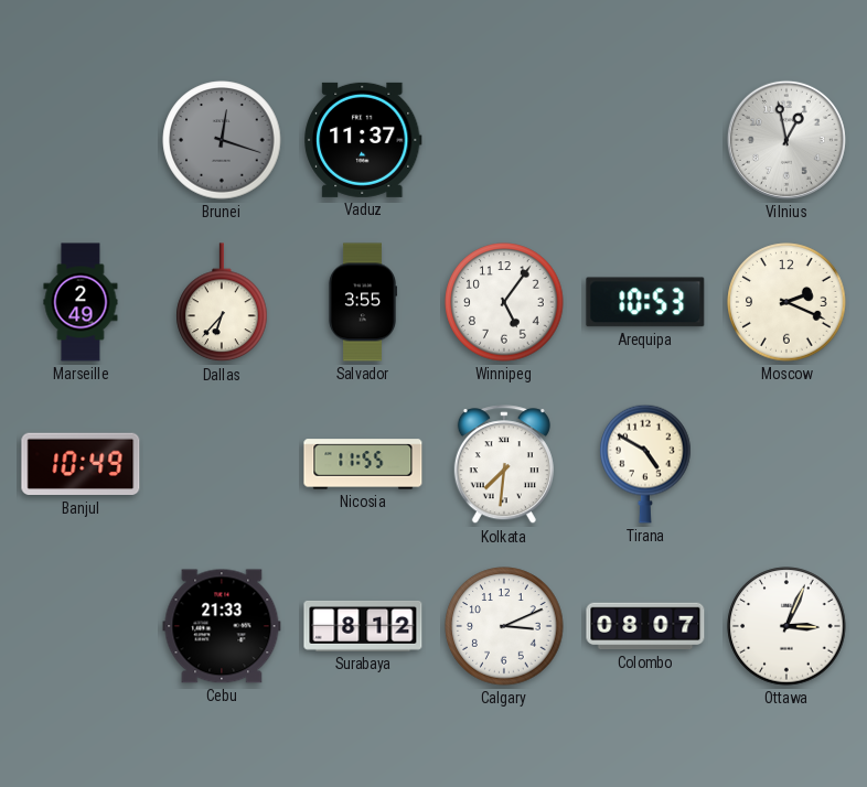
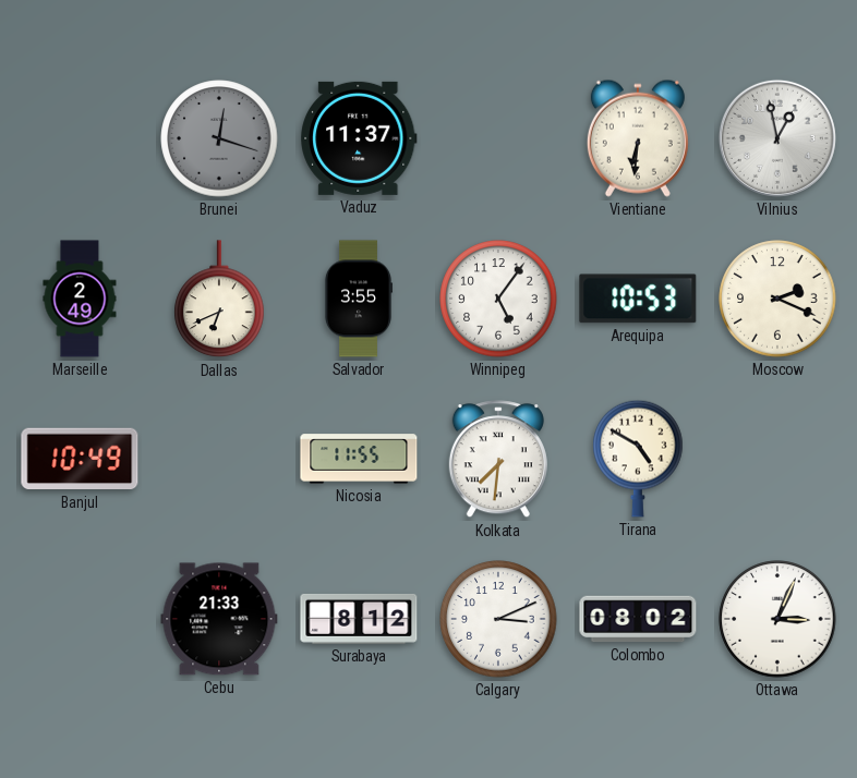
Vientiane: none -> 6:31 (638, 138)
Dallas: 6:37 -> 6:41 (219, 300)
Colombo: 08:07 -> 08:02 (638, 619)
